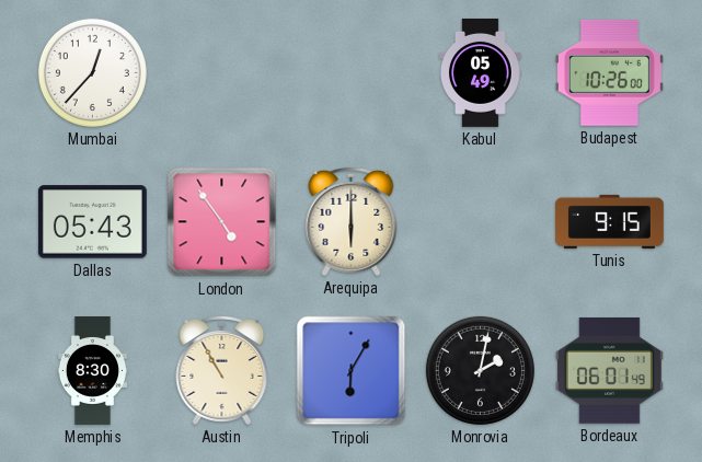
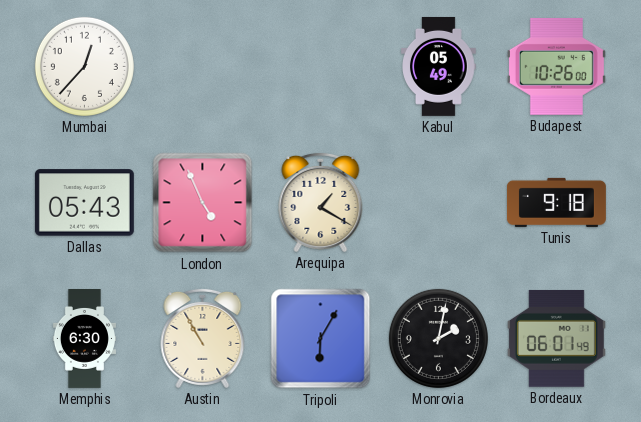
London: 4:54 -> 4:56 (203, 203)
Arequipa: 6:00 -> 1:20 (321, 202)
Tunis: 9:15 -> 9:18 (556, 202)
Memphis: 8:30 -> 6:30 (84, 339)
